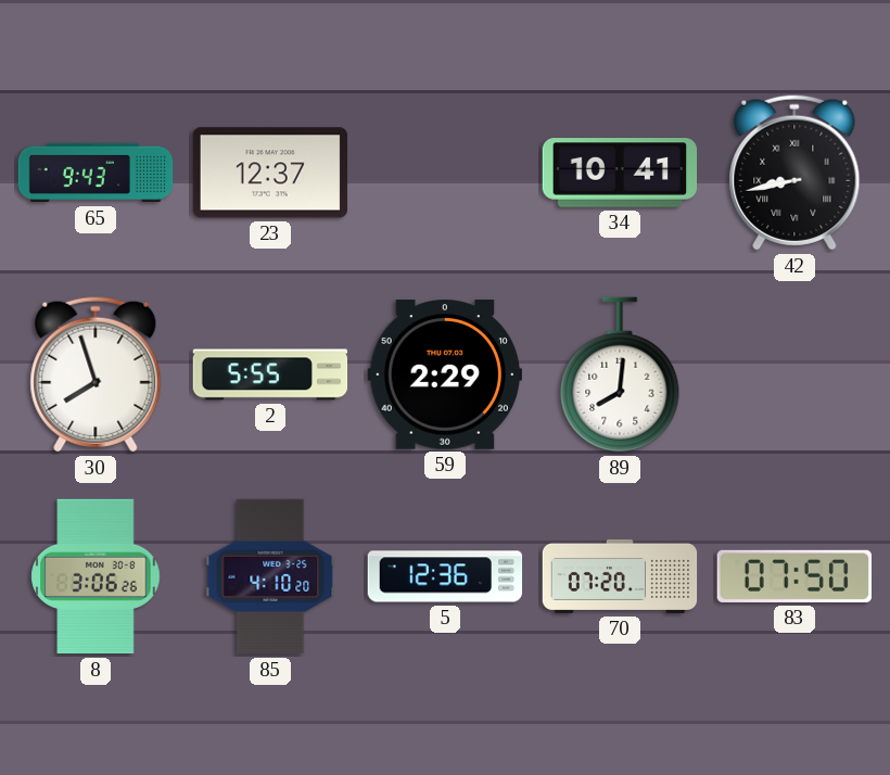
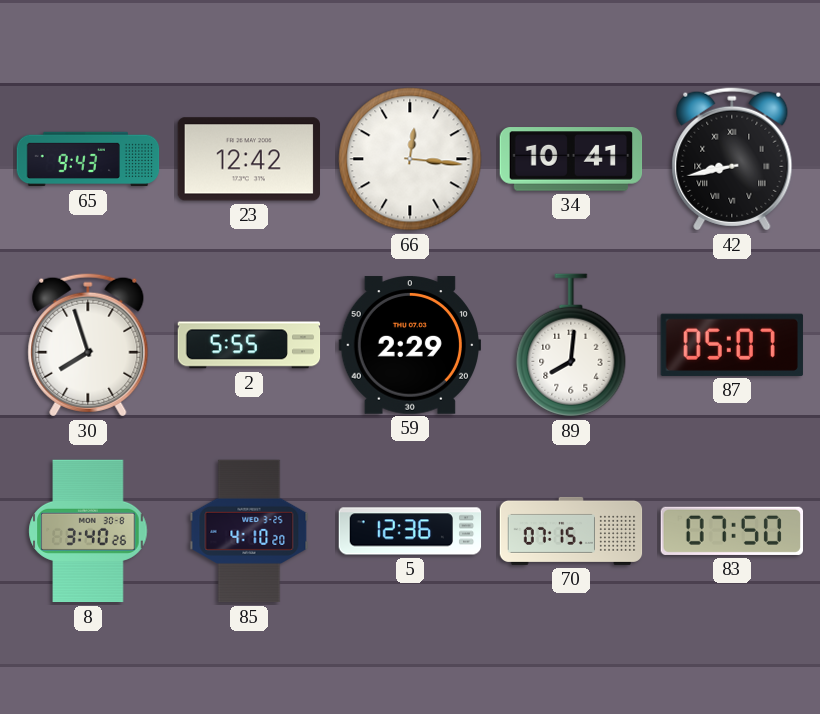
23: 12:37 -> 12:42 (248, 159)
66: none -> 12:16 (410, 159)
87: none -> 05:07 (732, 345)
8: 3:06 -> 3:40 (88, 531)
70: 07:20 -> 07:15 (571, 531)
